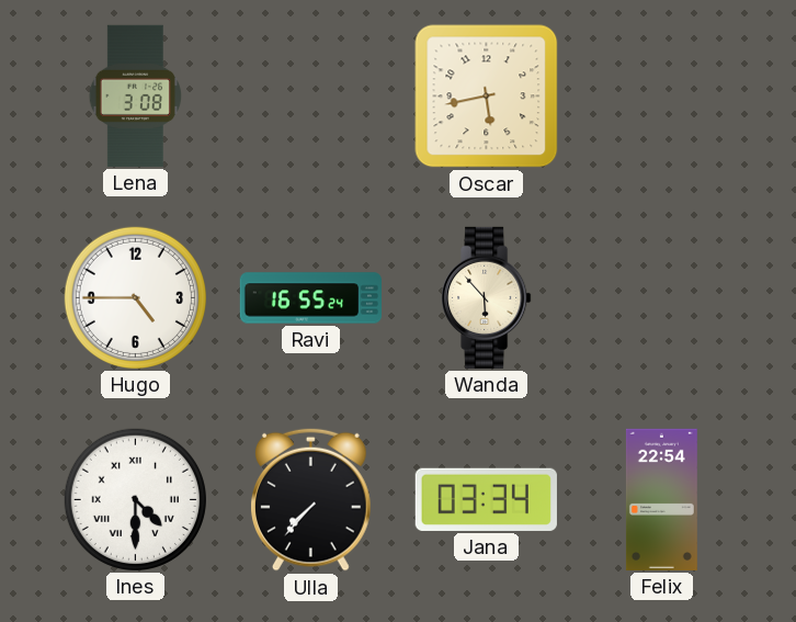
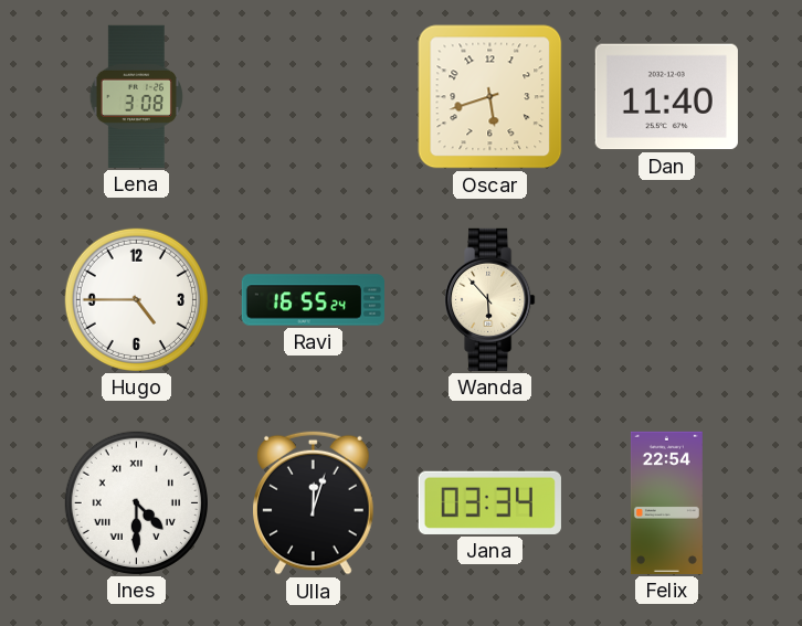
Oscar: 5:43 -> 5:42 (490, 97)
Dan: none -> 11:40 (666, 97)
Ulla: 7:37 -> 12:03 (314, 502)
